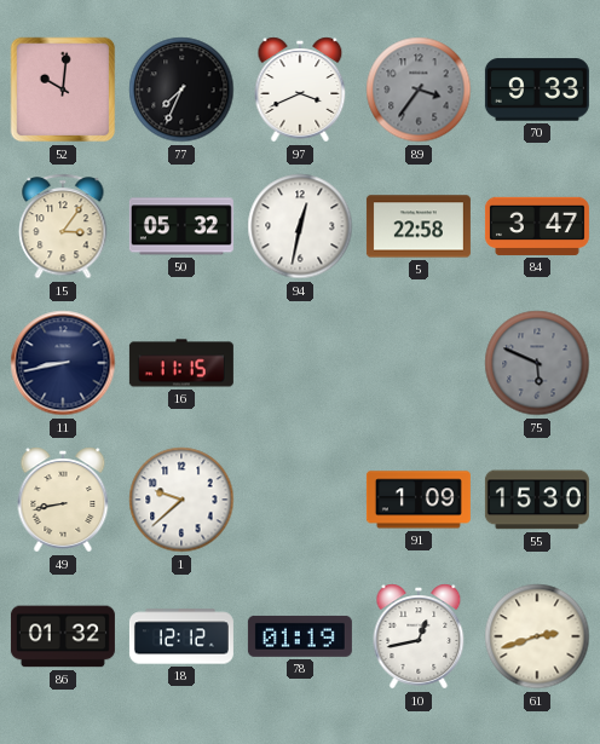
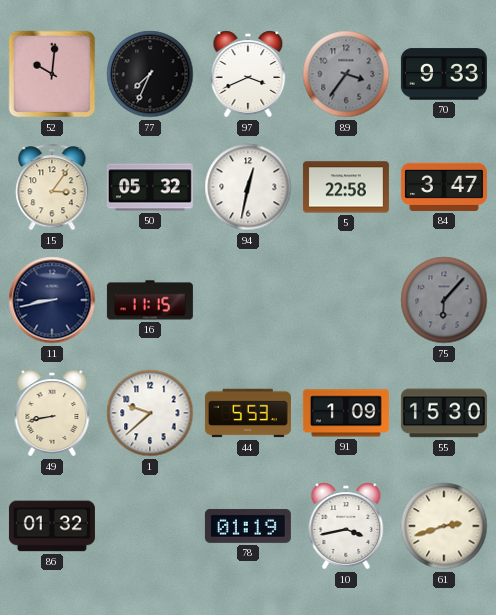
75: 5:49 -> 6:07 (444, 300)
44: none -> 5:53 (248, 413)
18: 12:12 -> none (181, 636)
10: 12:43 -> 3:43 (346, 526)
